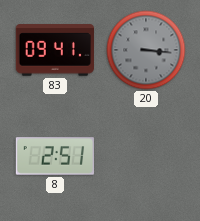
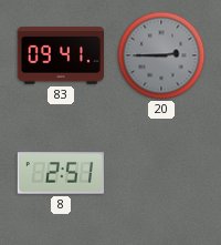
20: 3:16 -> 2:45 (161, 55)
